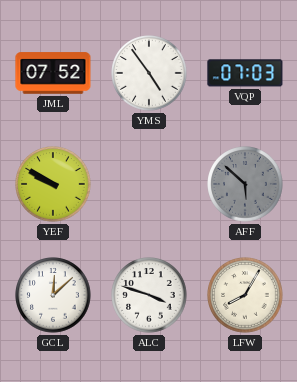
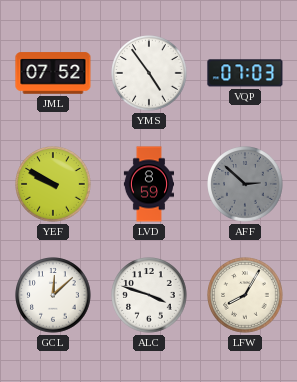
LVD: none -> 8:59 (149, 184)
AFF: 5:52 -> 2:52 (245, 184)
